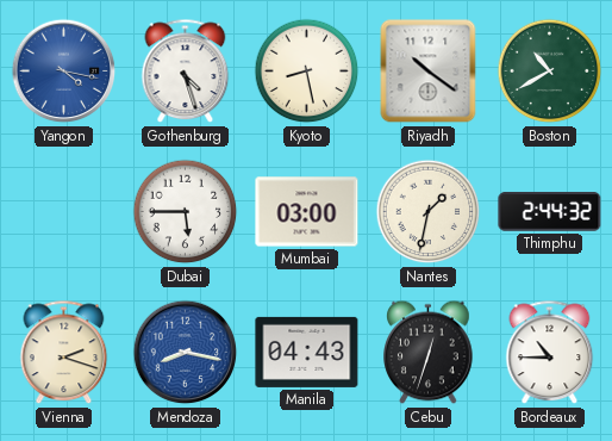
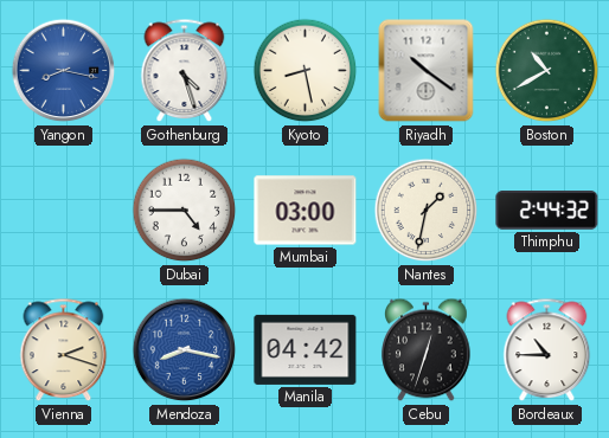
Yangon: 4:17 -> 8:17 (64, 71)
Dubai: 5:45 -> 4:45 (185, 211)
Manila: 04:43 -> 04:42 (306, 349)
